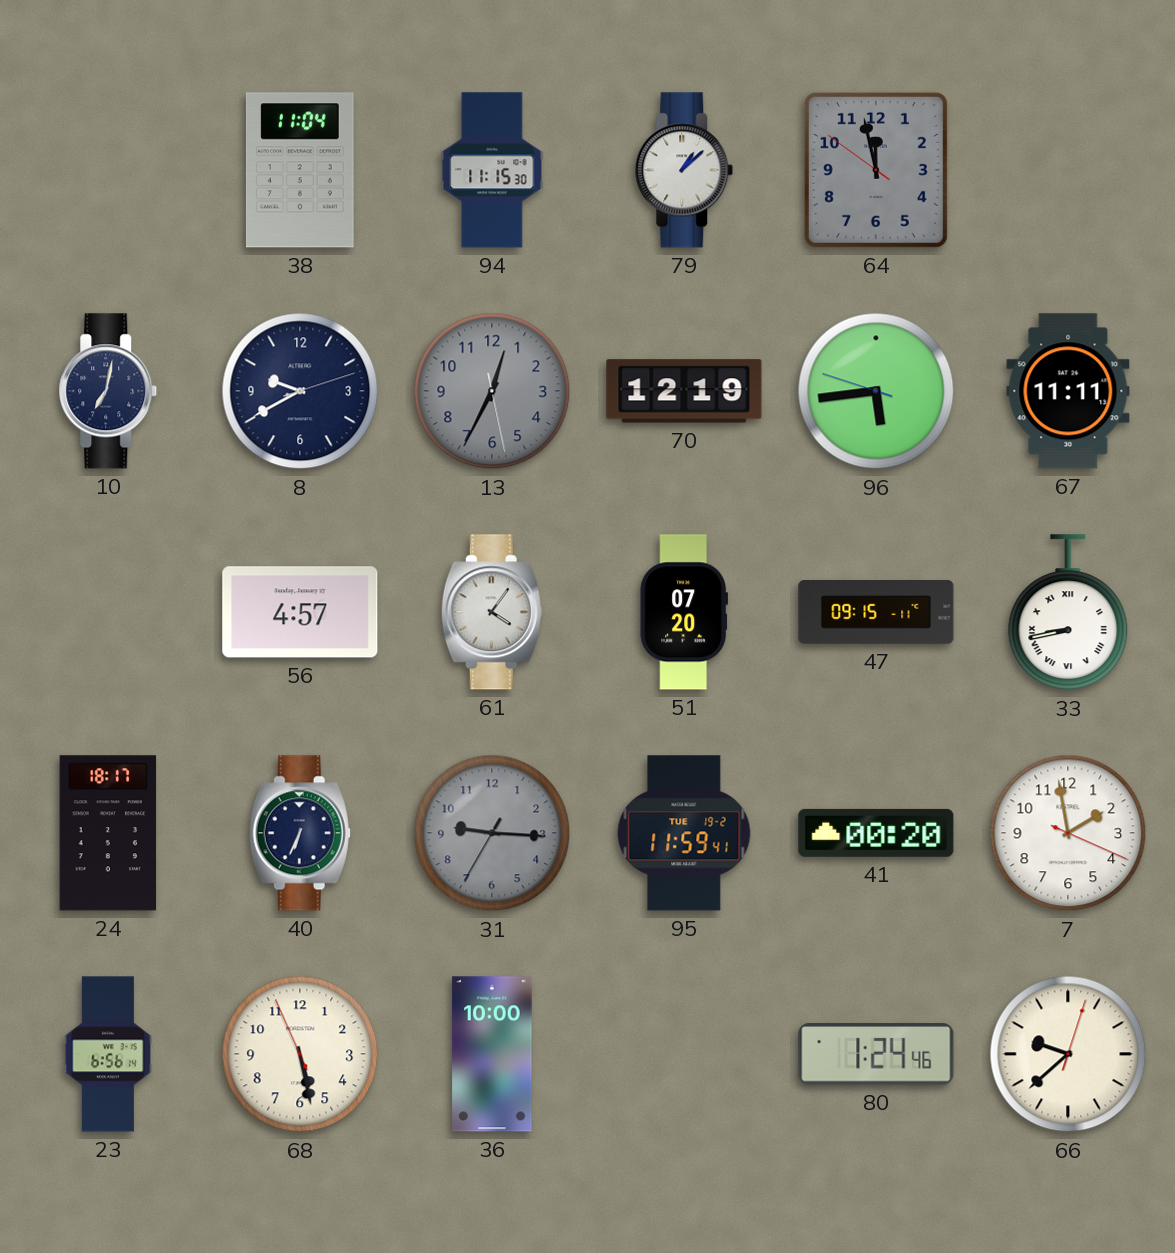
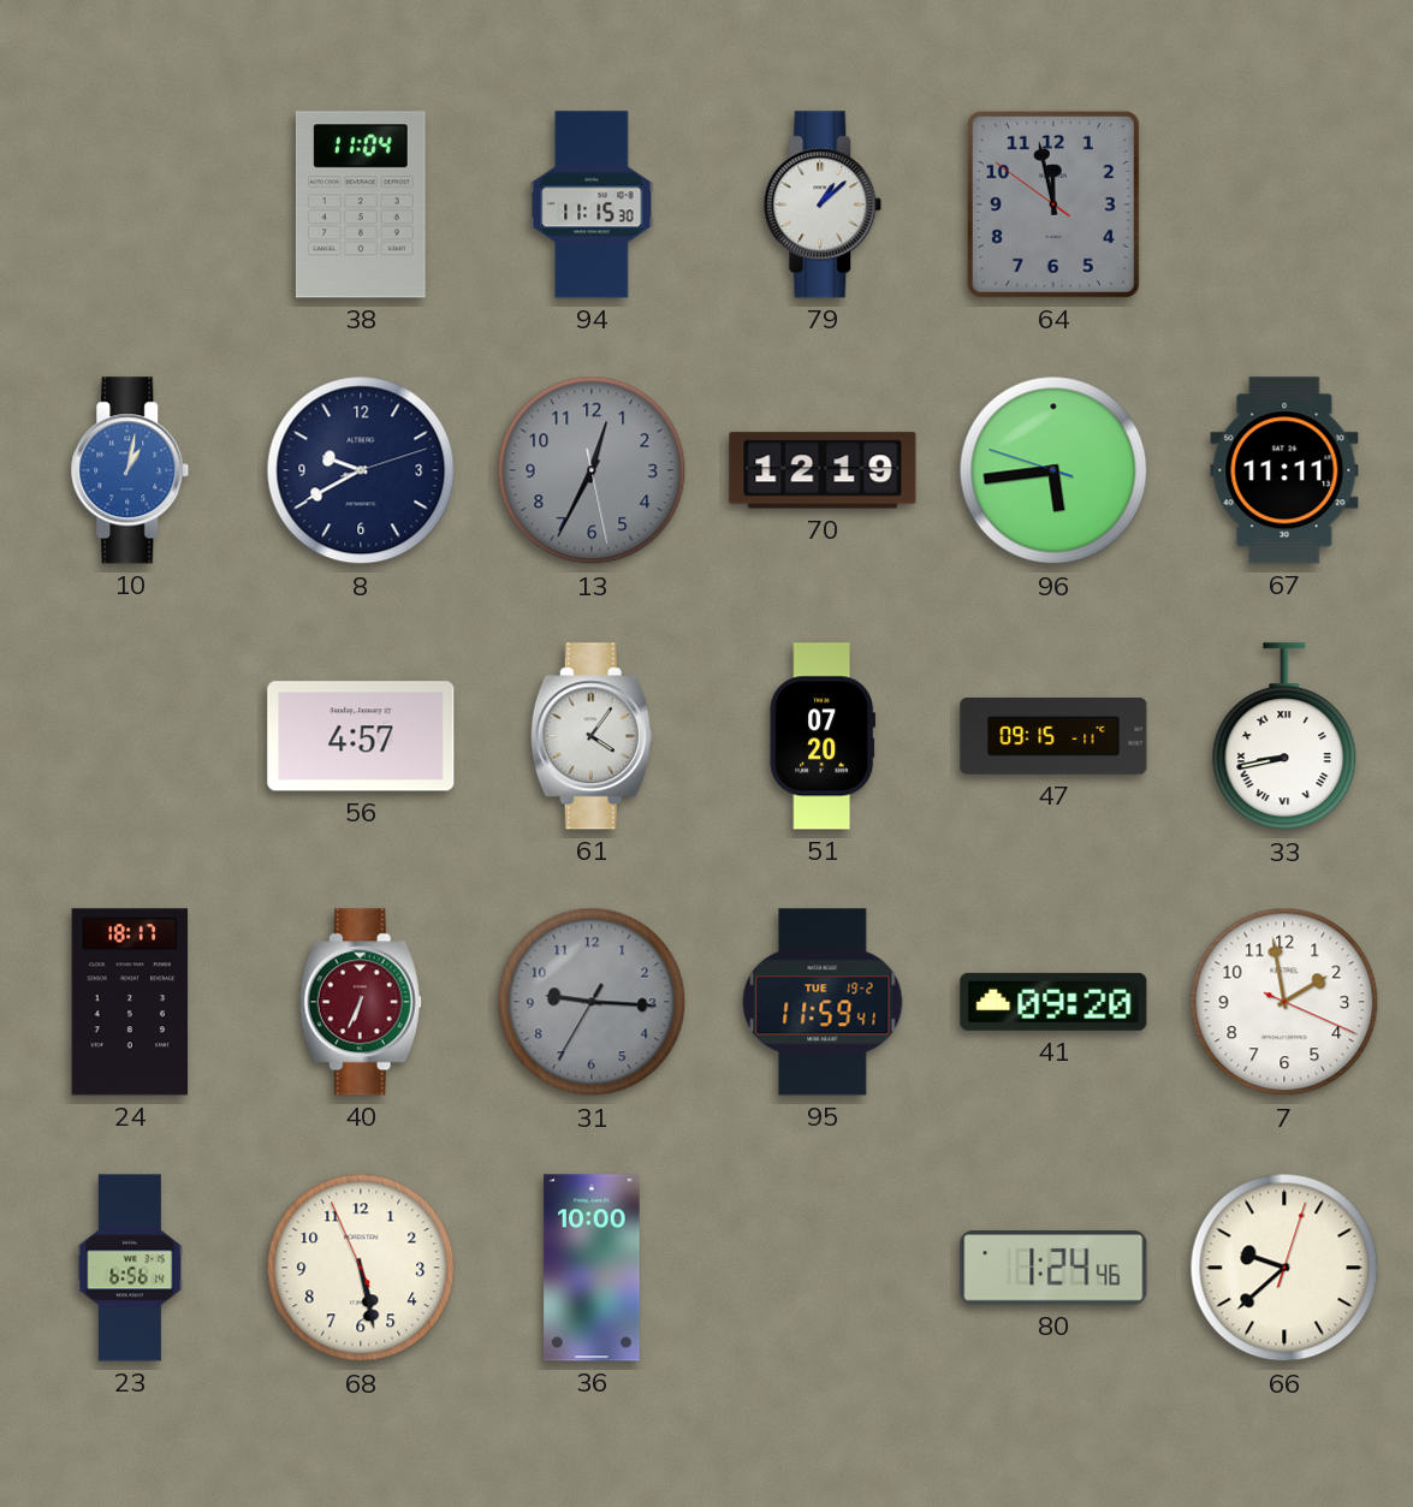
10: 7:02 -> 1:02 (130, 470)
10 dial: navy -> blue (130, 470)
40 dial: navy -> burgundy (361, 1002)
41: 00:20 -> 09:20 (1053, 1002)
